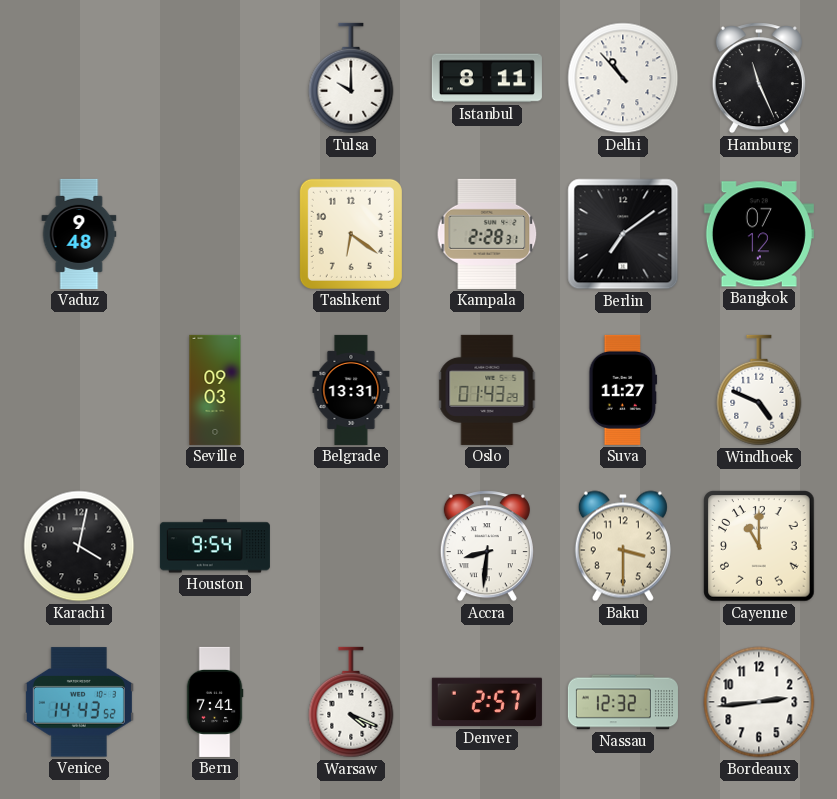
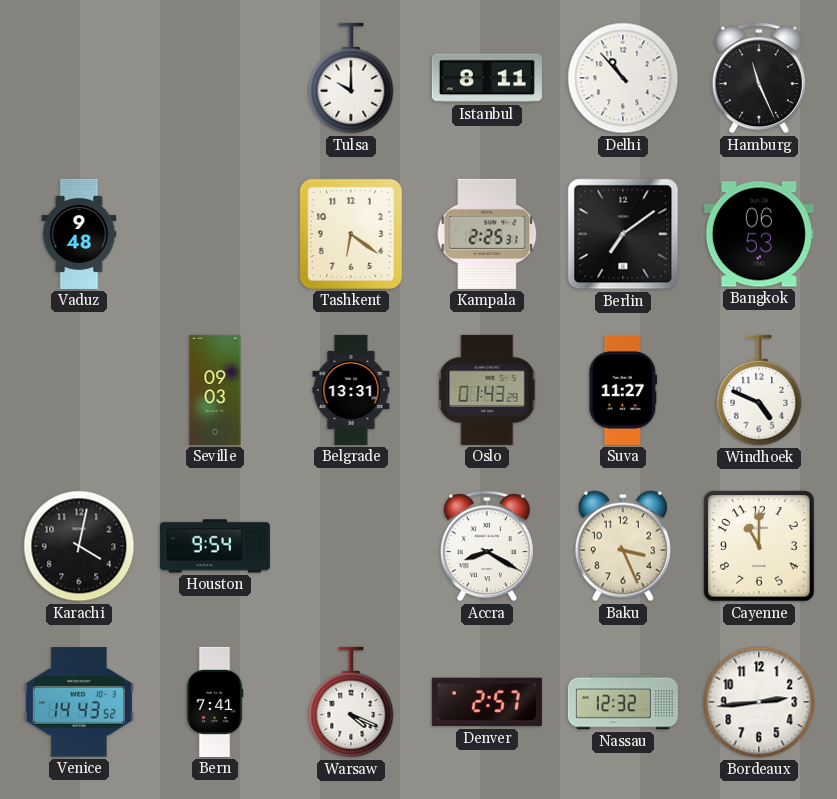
Kampala: 2:28 -> 2:25 (487, 234)
Bangkok: 07:12 -> 06:53 (759, 234)
Accra: 8:31 -> 8:20 (487, 546)
Baku: 3:30 -> 3:26 (623, 546)
